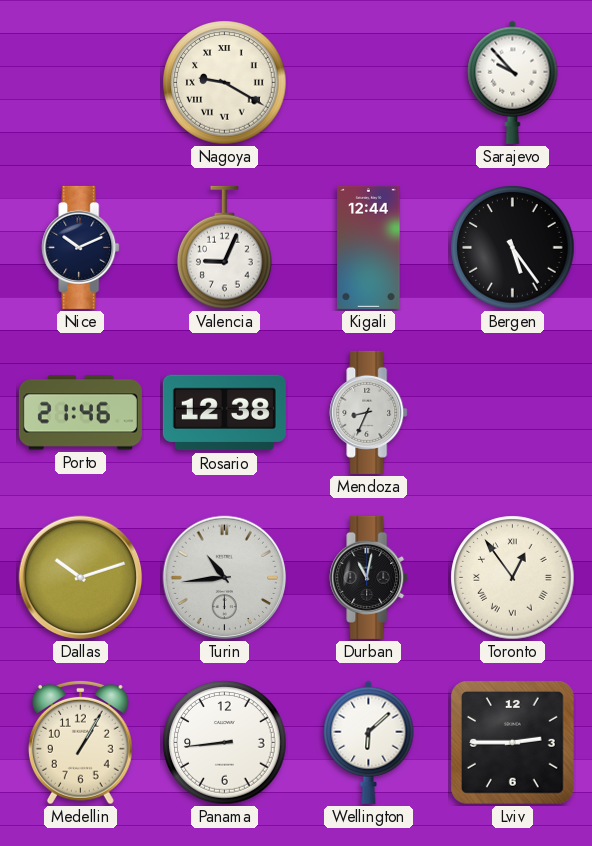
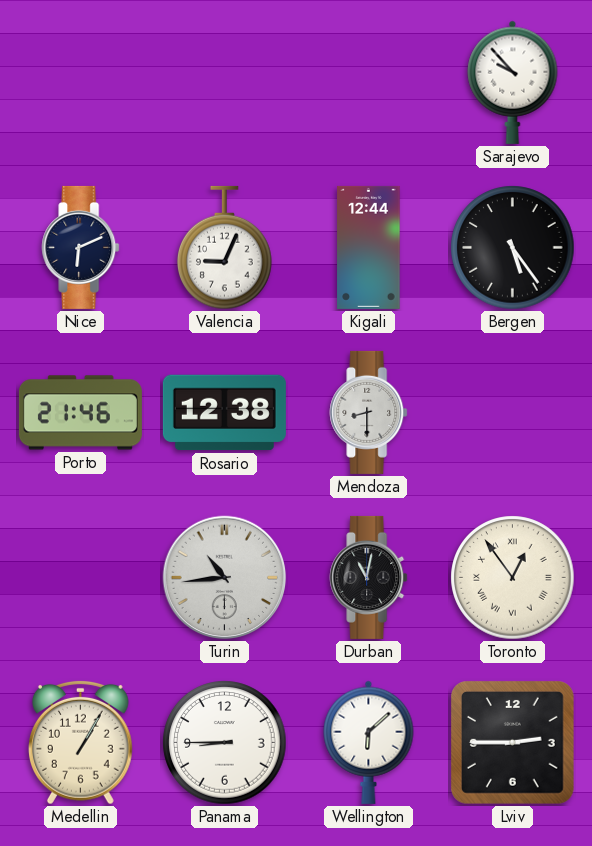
Nagoya: 9:20 -> none (225, 83)
Nice: 10:11 -> 6:11 (81, 247)
Mendoza: 8:34 -> 8:30 (369, 412)
Dallas: 10:12 -> none (81, 578)
Panama: 8:44 -> 8:45 (225, 743)
